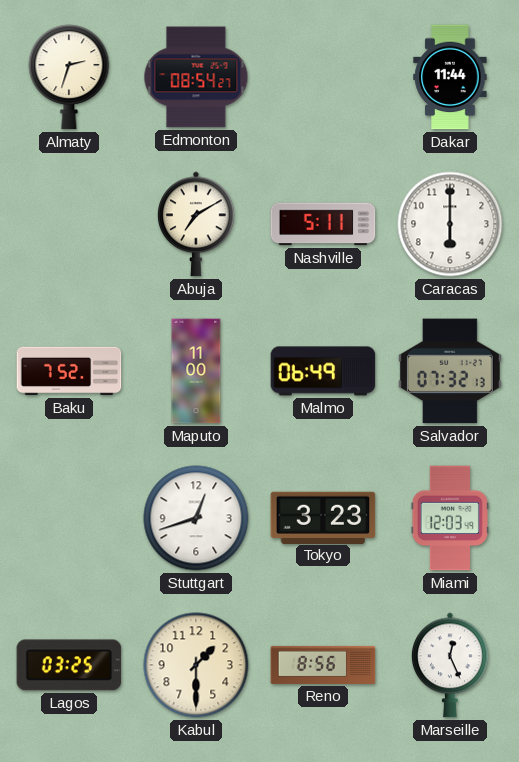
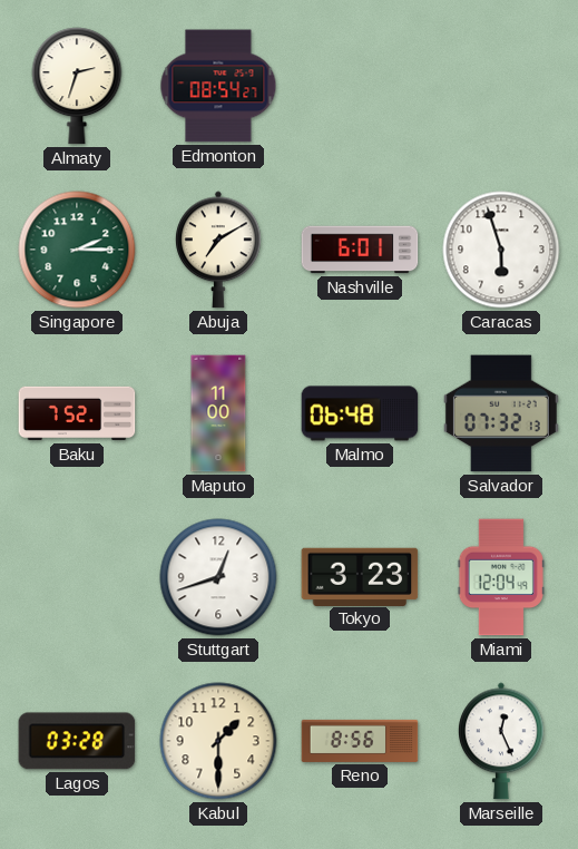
Dakar: 11:44 -> none (450, 77)
Singapore: none -> 2:15 (77, 250)
Nashville: 5:11 -> 6:01 (360, 250)
Caracas: 6:00 -> 5:57 (501, 250)
Malmo: 06:49 -> 06:48 (360, 413)
Miami: 12:03 -> 12:04 (501, 577)
Lagos: 03:25 -> 03:28 (77, 741)
